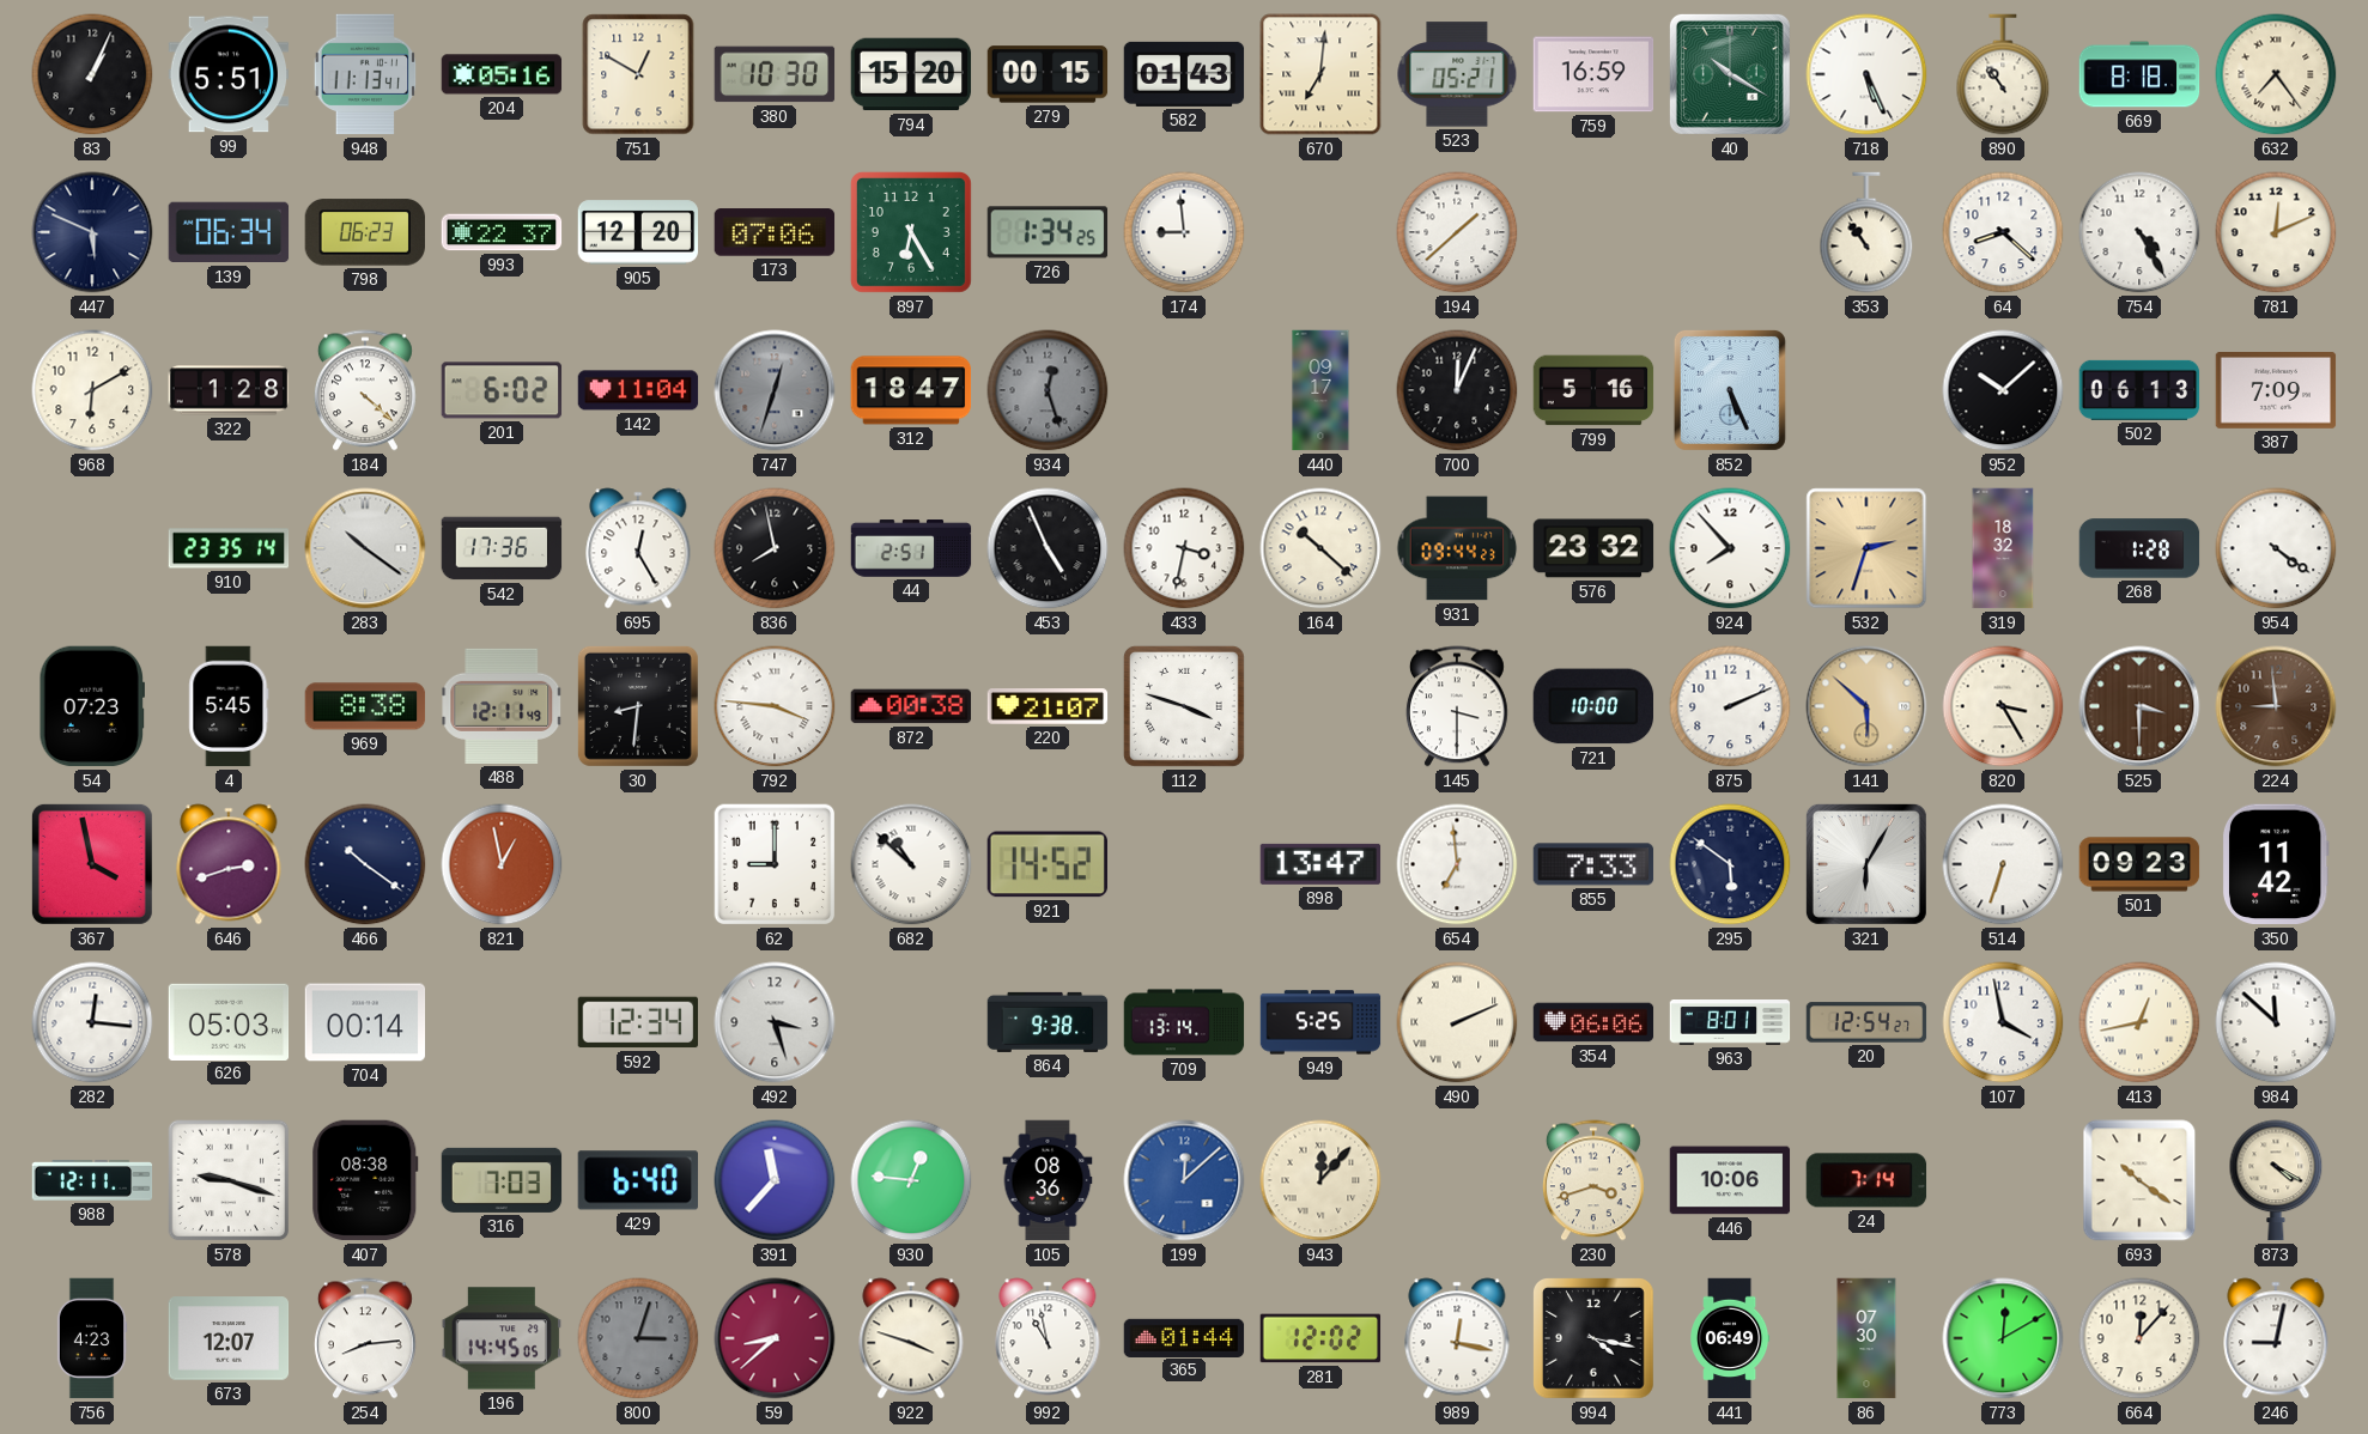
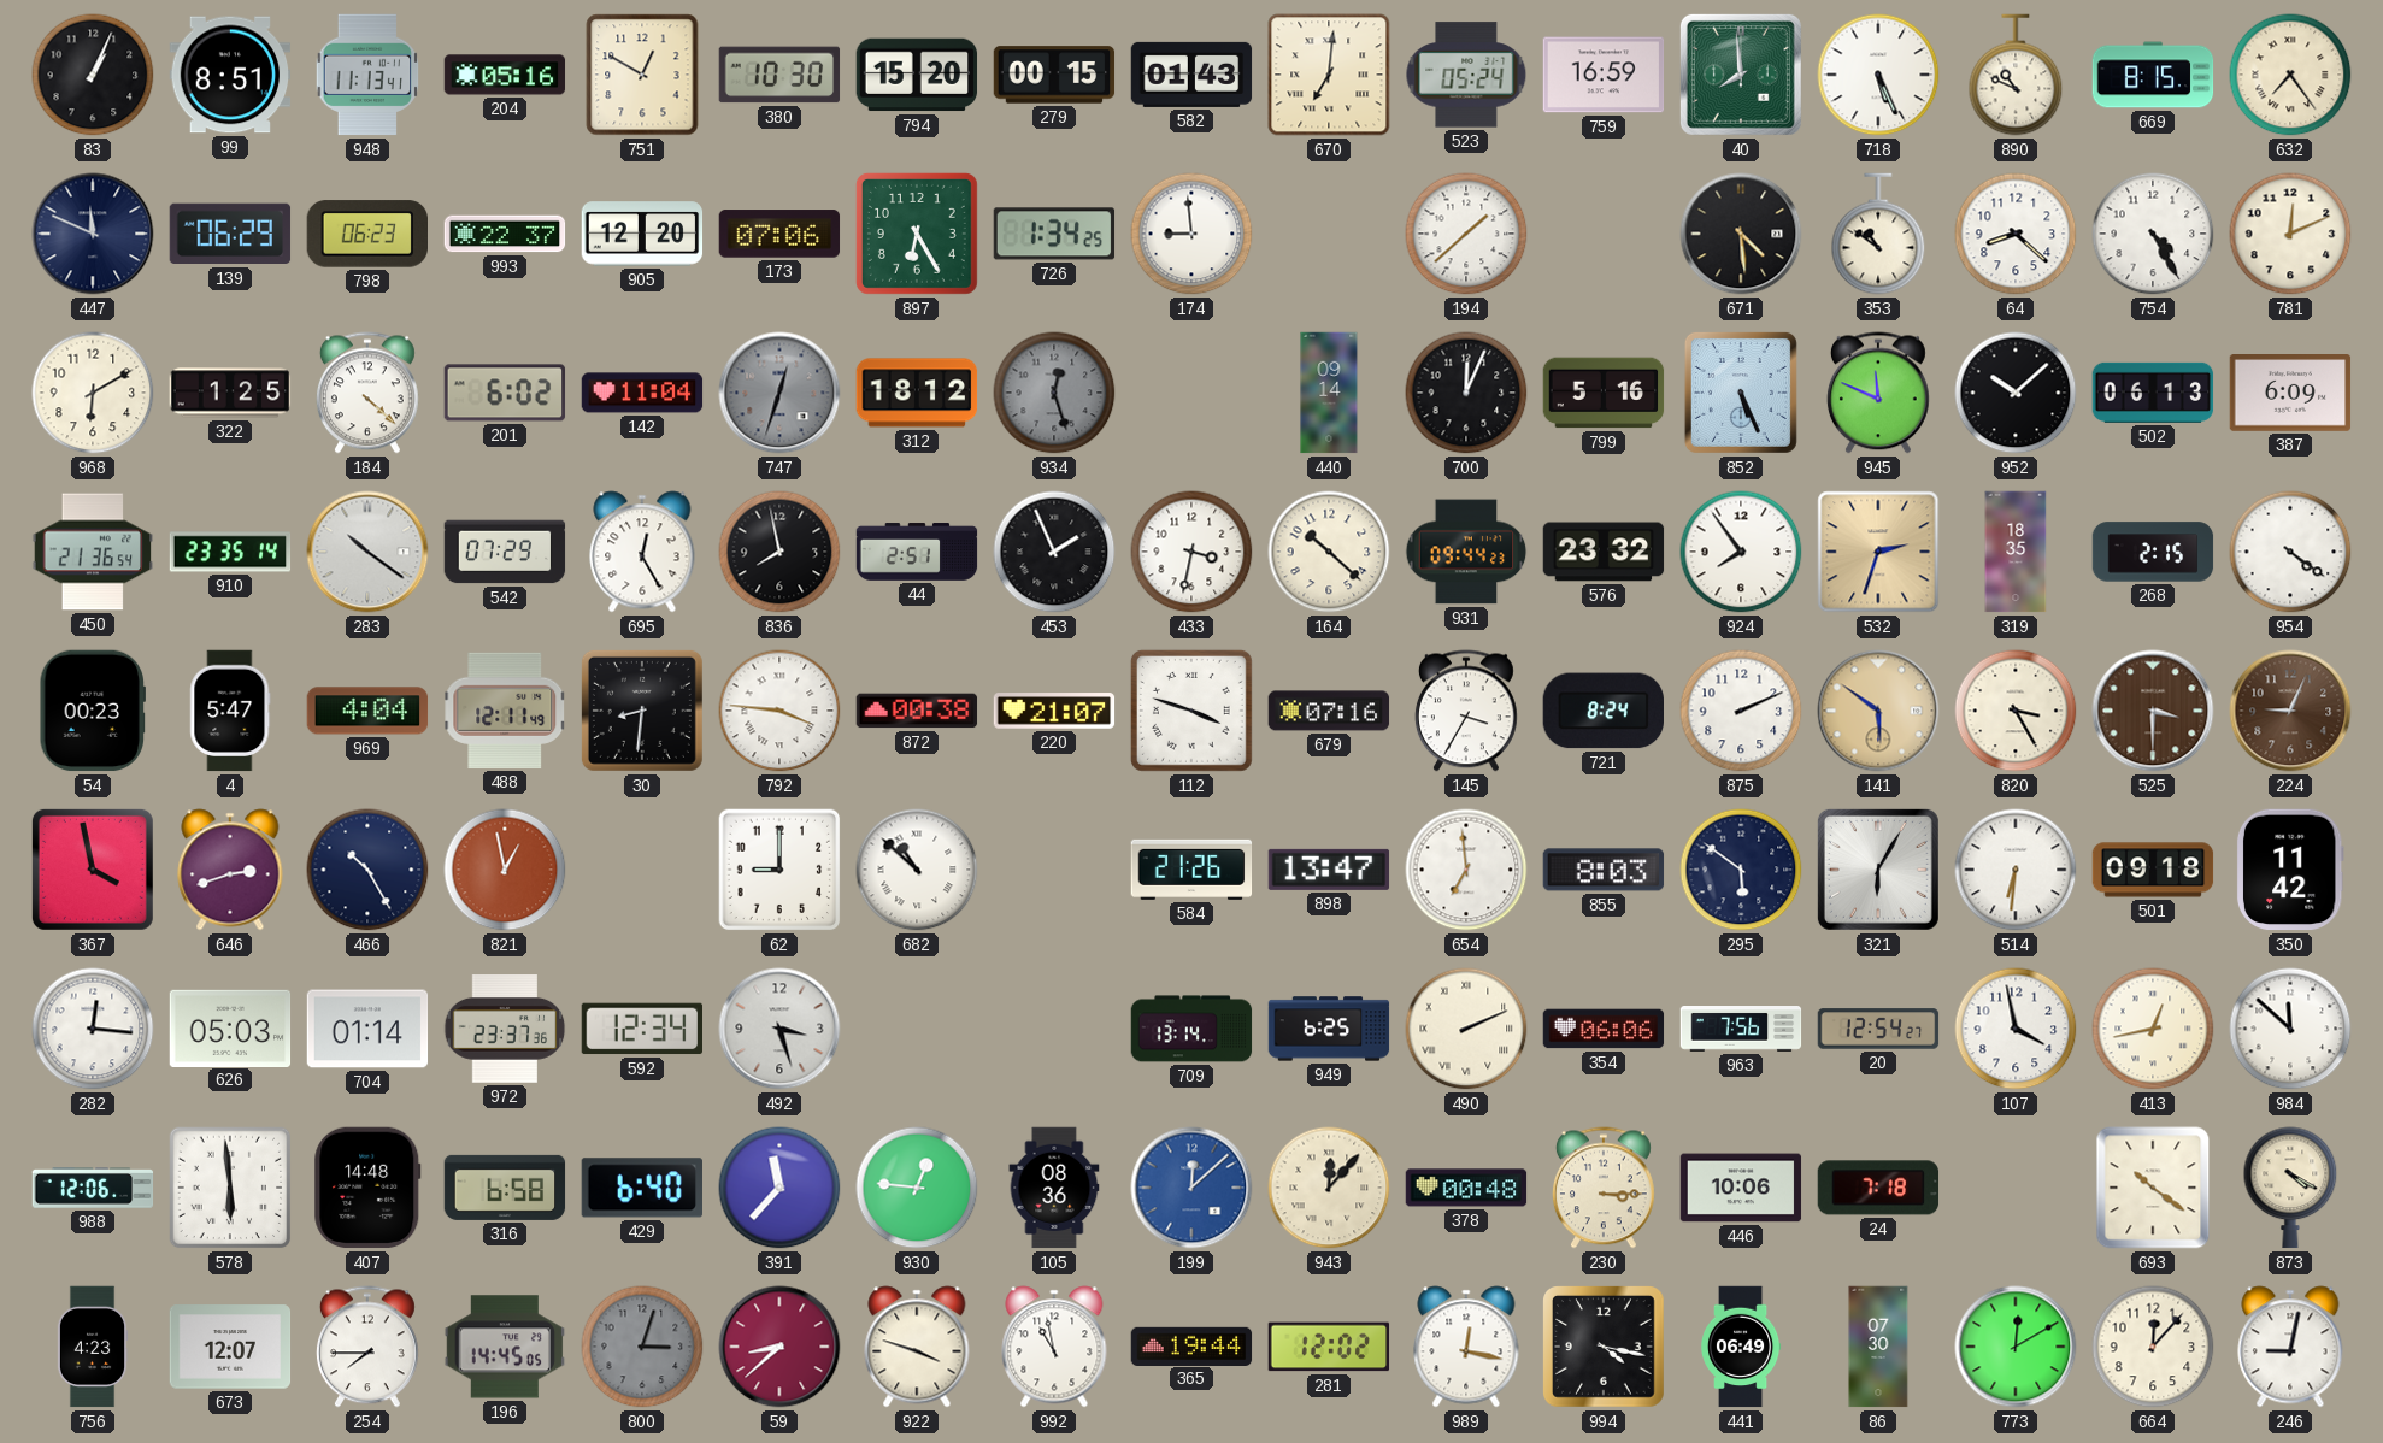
99: 5:51 -> 8:51 (230, 75)
523: 05:21 -> 05:24 (1466, 75)
40: 10:20 -> 7:59 (1741, 75)
890: 10:54 -> 10:49 (2016, 75)
669: 8:18 -> 8:15 (2153, 75)
447: 5:49 -> 11:49 (93, 234)
139: 06:34 -> 06:29 (230, 234)
671: none -> 4:29 (1741, 234)
353: 10:54 -> 10:51 (1878, 234)
322: 1:28 -> 1:25 (230, 393)
312: 18:47 -> 18:12 (917, 393)
440: 09:17 -> 09:14 (1329, 393)
945: none -> 11:49 (1878, 393)
387: 7:09 -> 6:09 (2290, 393)
450: none -> 21:36 (93, 552)
542: 17:36 -> 07:29 (505, 552)
453: 4:56 -> 1:56 (1054, 552)
924: 7:53 -> 7:54 (1741, 552)
319: 18:32 -> 18:35 (2016, 552)
268: 1:28 -> 2:15 (2153, 552)
54: 07:23 -> 00:23 (92, 711)
4: 5:45 -> 5:47 (230, 711)
969: 8:38 -> 4:04 (367, 711)
679: none -> 07:16 (1329, 711)
145: 3:30 -> 3:35 (1466, 711)
721: 10:00 -> 8:24 (1602, 711)
141: 5:52 -> 5:51 (1878, 711)
224: 8:59 -> 9:04 (2290, 711)
466: 10:21 -> 10:25 (367, 870)
921: 14:52 -> none (1048, 864)
584: none -> 21:26 (1191, 870)
855: 7:33 -> 8:03 (1604, 870)
514: 6:33 -> 6:31 (2016, 870)
501: 09:23 -> 09:18 (2153, 870)
704: 00:14 -> 01:14 (367, 1029)
972: none -> 23:37 (505, 1030)
864: 9:38 -> none (1048, 1022)
949: 5:25 -> 6:25 (1329, 1029)
963: 8:01 -> 7:56 (1741, 1030)
988: 12:11 -> 12:06 (93, 1188)
578: 9:18 -> 5:59 (230, 1188)
407: 08:38 -> 14:48 (367, 1188)
316: 7:03 -> 6:58 (505, 1188)
378: none -> 00:48 (1466, 1188)
230: 3:42 -> 3:15 (1604, 1188)
24: 7:14 -> 7:18 (1878, 1188)
254: 8:14 -> 7:45 (367, 1347)
365: 01:44 -> 19:44 (1191, 1345)
